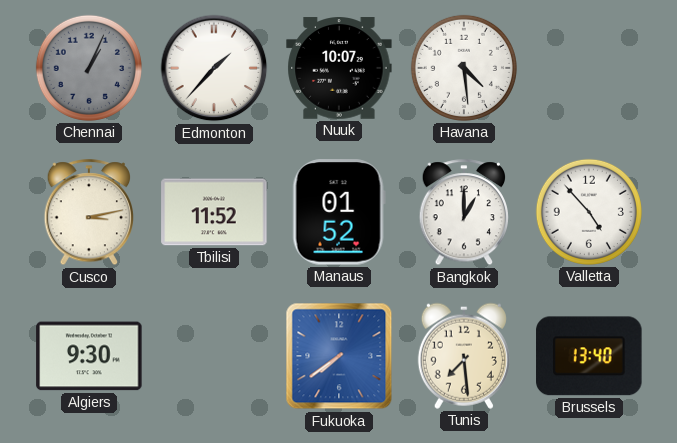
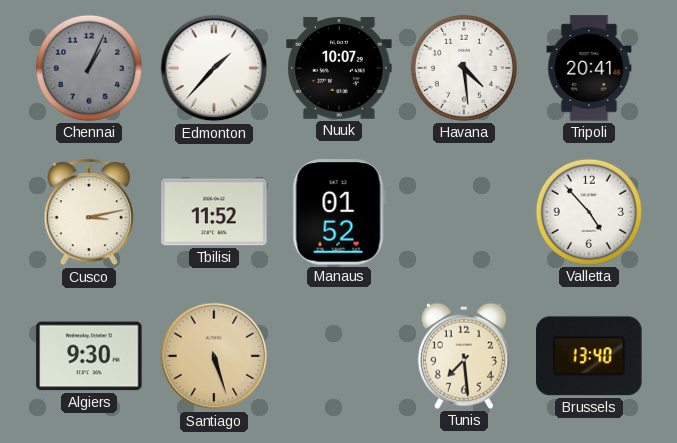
Tripoli: none -> 20:41 (589, 68)
Bangkok: 1:00 -> none (464, 213)
Santiago: none -> 5:27 (214, 356)
Fukuoka: 7:39 -> none (339, 356)
